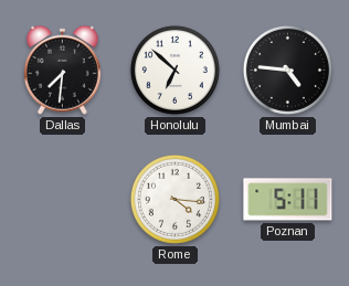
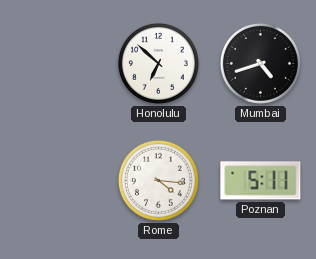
Dallas: 7:31 -> none (62, 70)
Mumbai: 4:46 -> 4:42 (260, 63)
